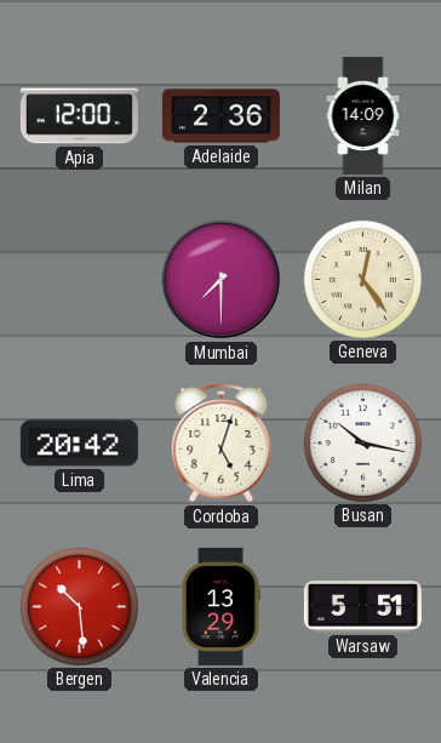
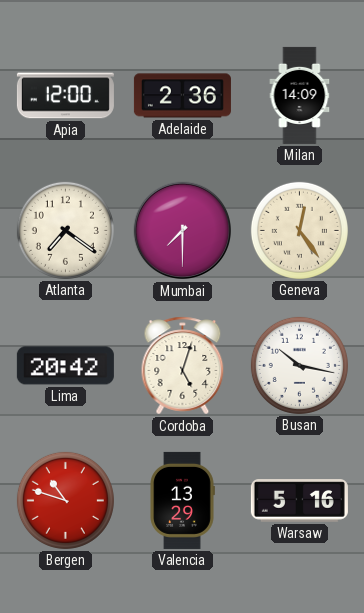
Atlanta: none -> 7:21 (65, 230)
Bergen: 10:29 -> 10:48 (65, 500)
Warsaw: 5:51 -> 5:16 (299, 501)
